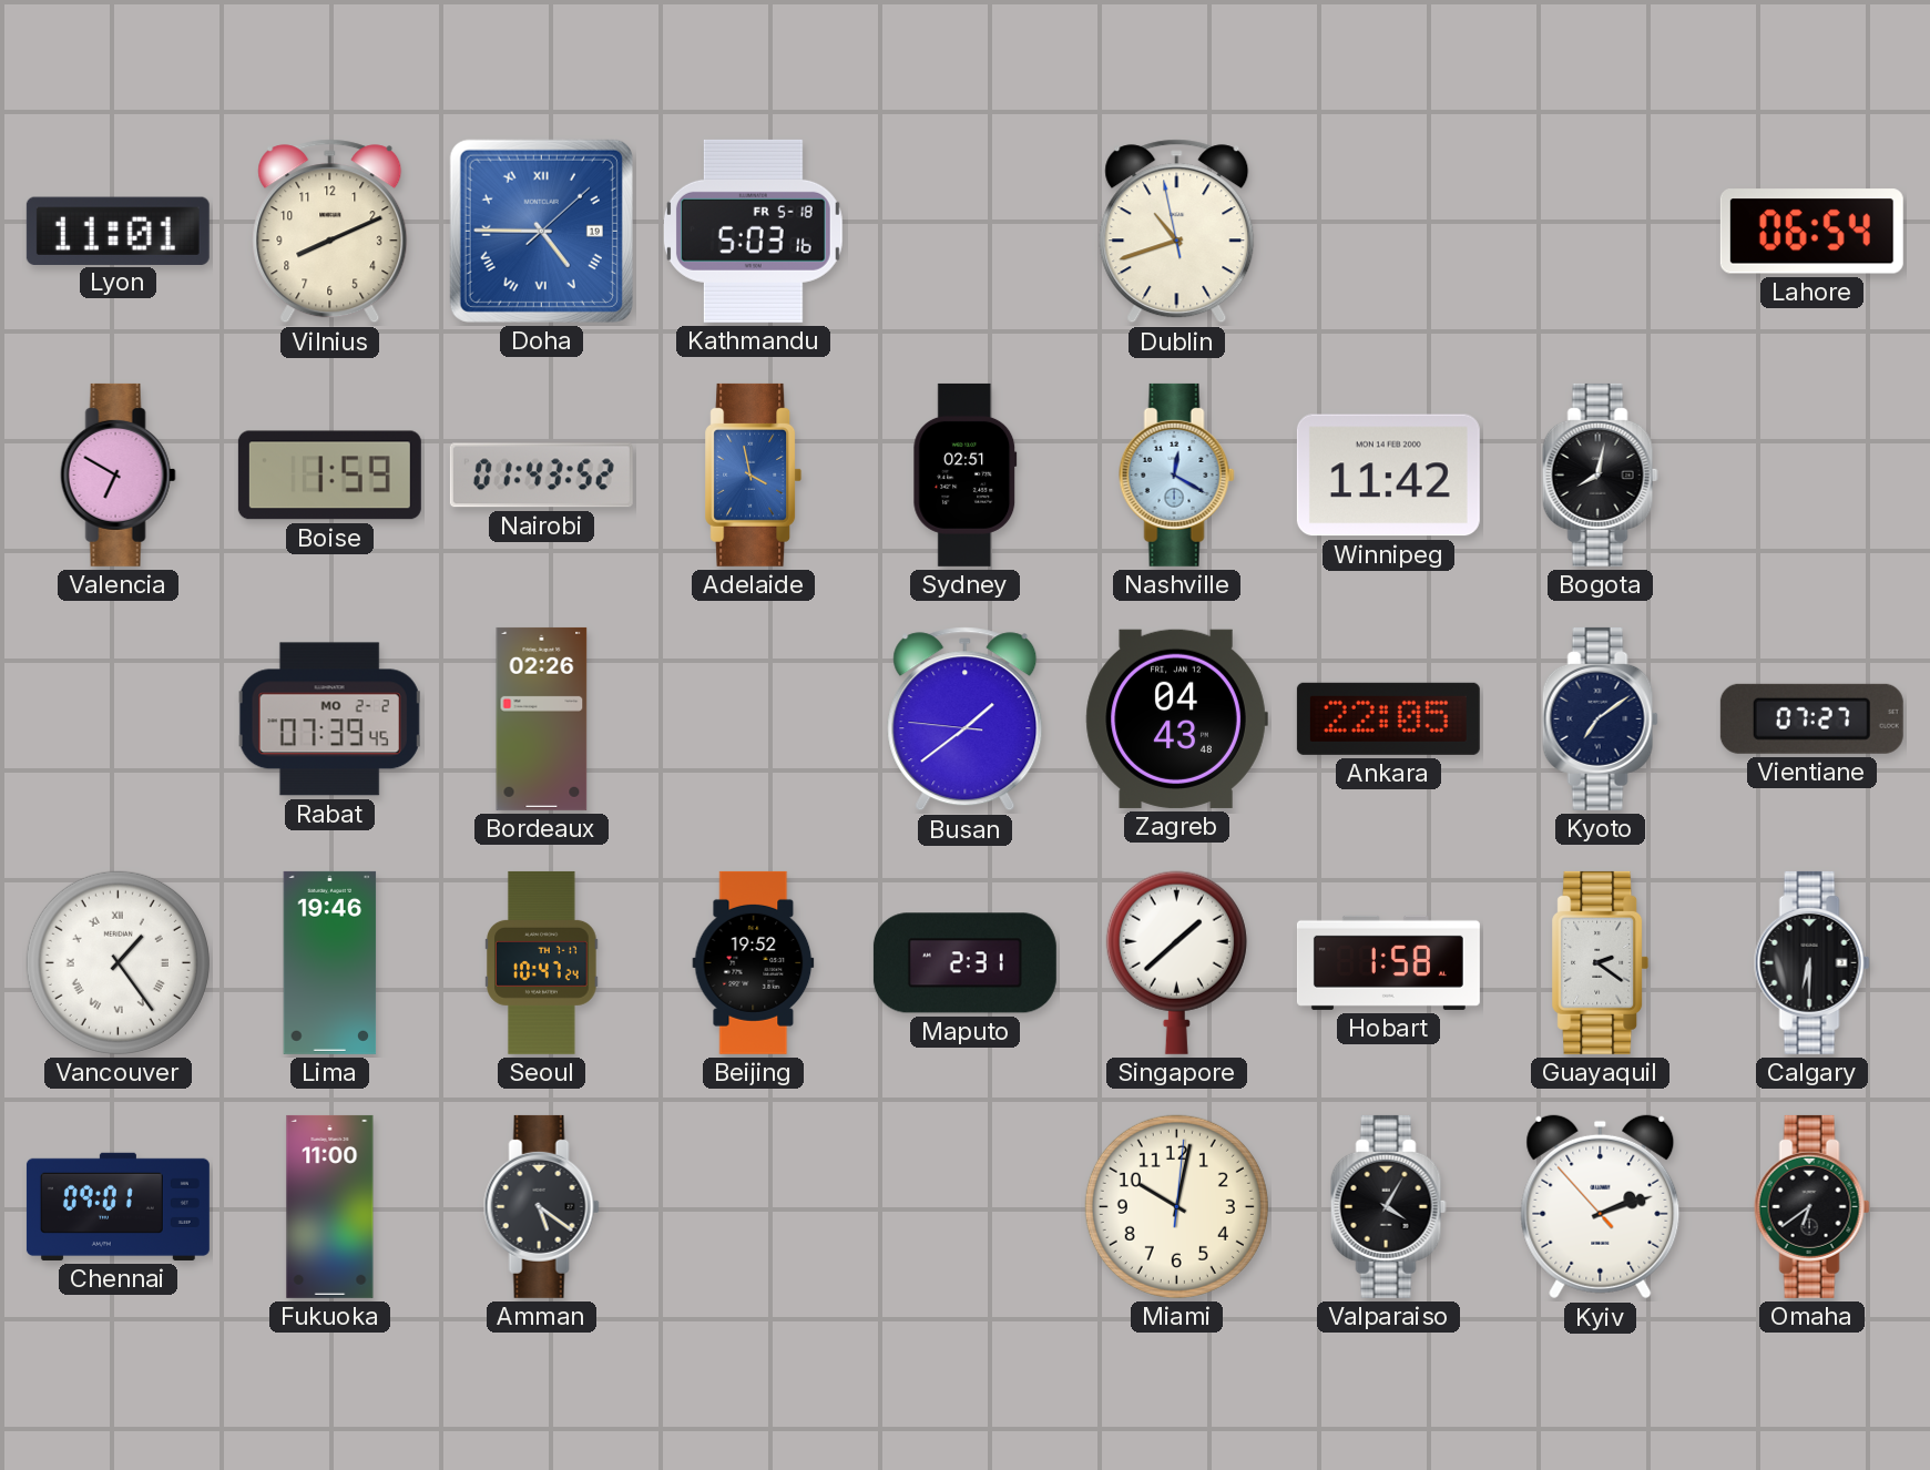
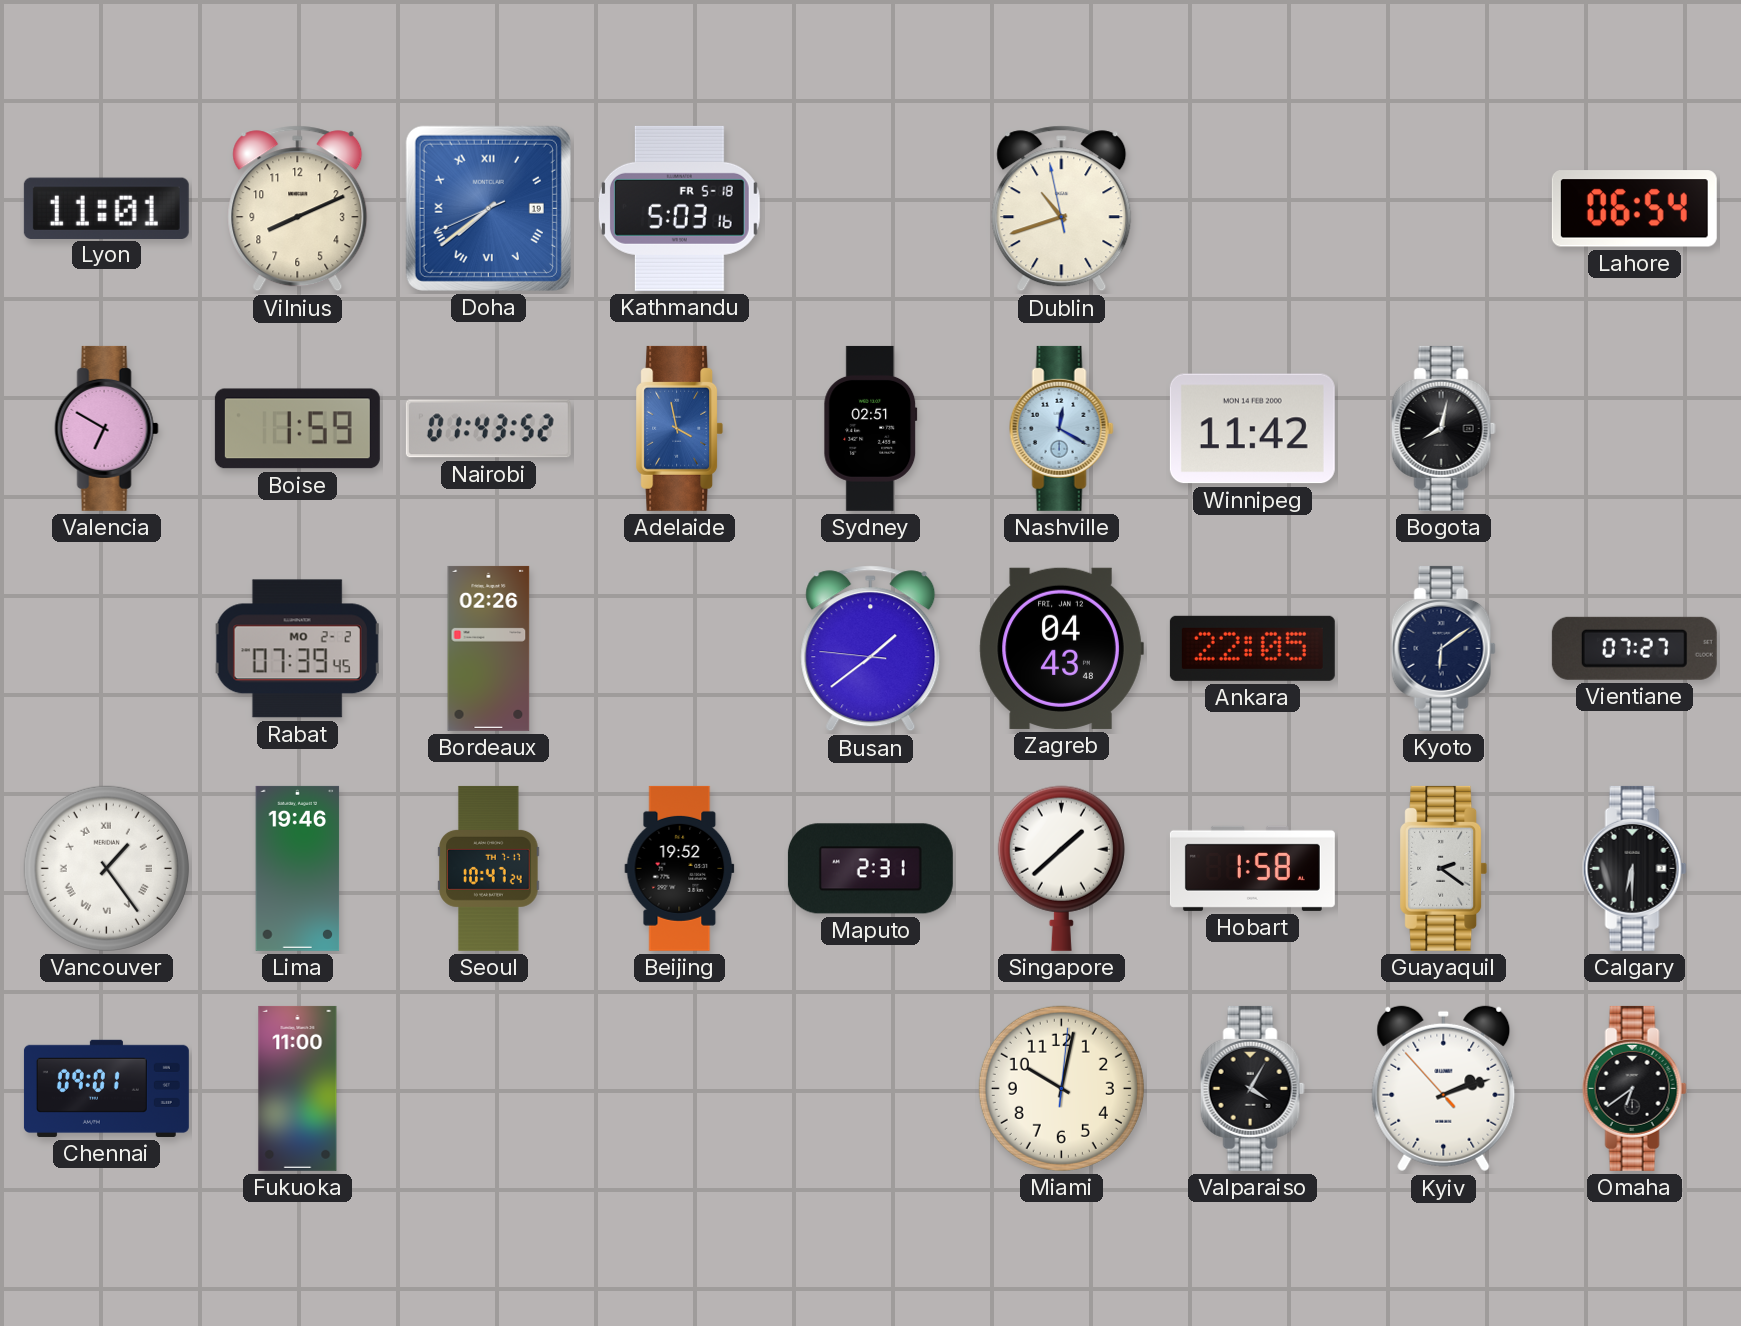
Doha: 4:45 -> 7:38 (488, 208)
Kyoto: 7:09 -> 6:09 (1443, 648)
Amman: 5:21 -> none (541, 1206)
